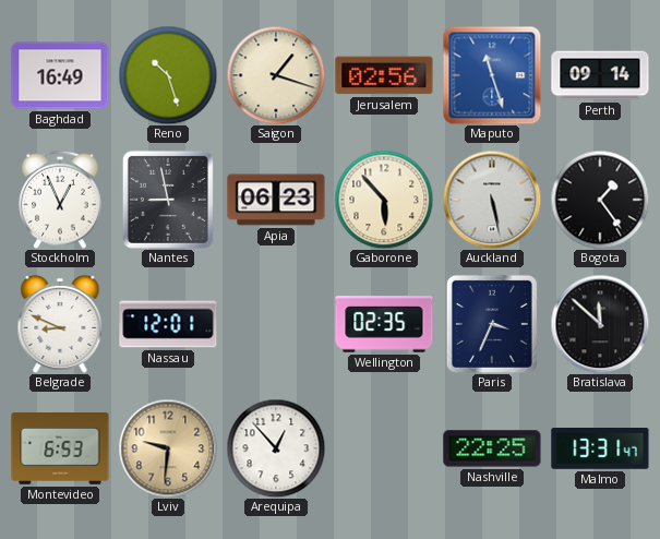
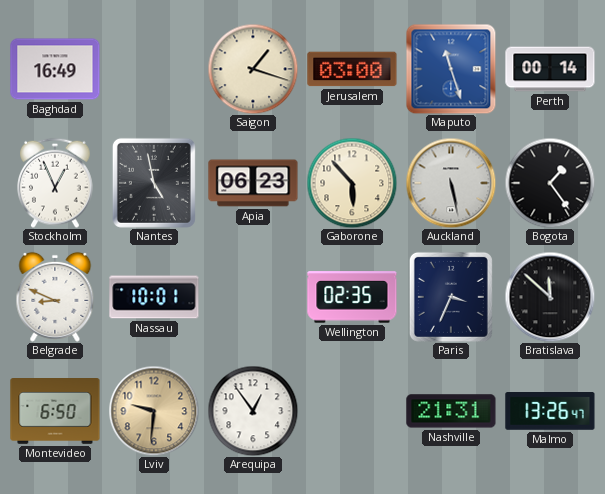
Reno: 10:27 -> none (168, 75)
Jerusalem: 02:56 -> 03:00 (352, 69)
Perth: 09:14 -> 00:14 (550, 69)
Nantes: 8:58 -> 4:58 (154, 183)
Nassau: 12:01 -> 10:01 (154, 297)
Montevideo: 6:53 -> 6:50 (55, 412)
Arequipa: 12:53 -> 12:54 (253, 411)
Nashville: 22:25 -> 21:31 (451, 411)
Malmo: 13:31 -> 13:26 (550, 412)
